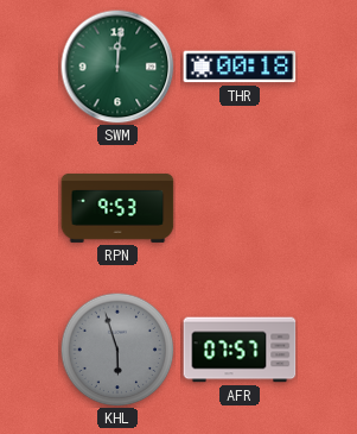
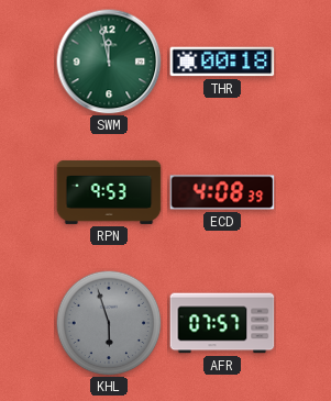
SWM: 12:01 -> 11:58 (109, 62)
ECD: none -> 4:08 (222, 192)
